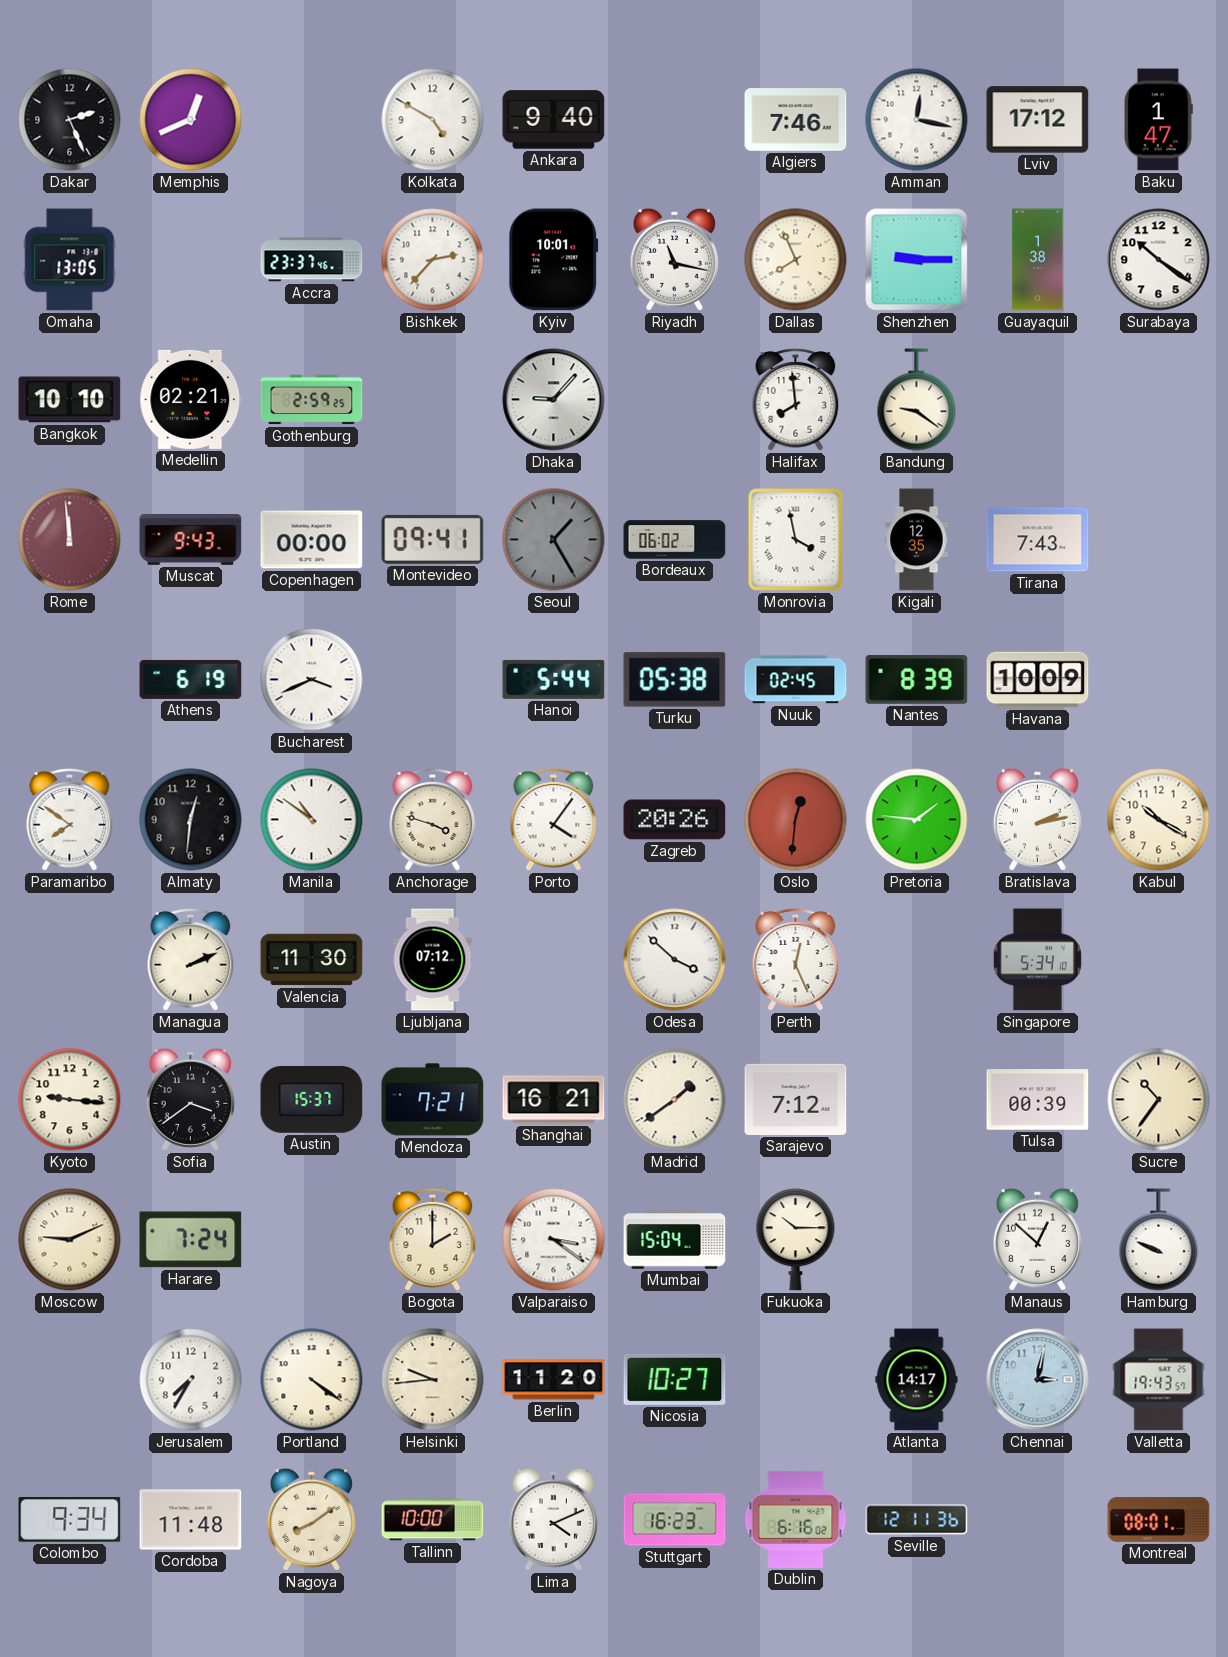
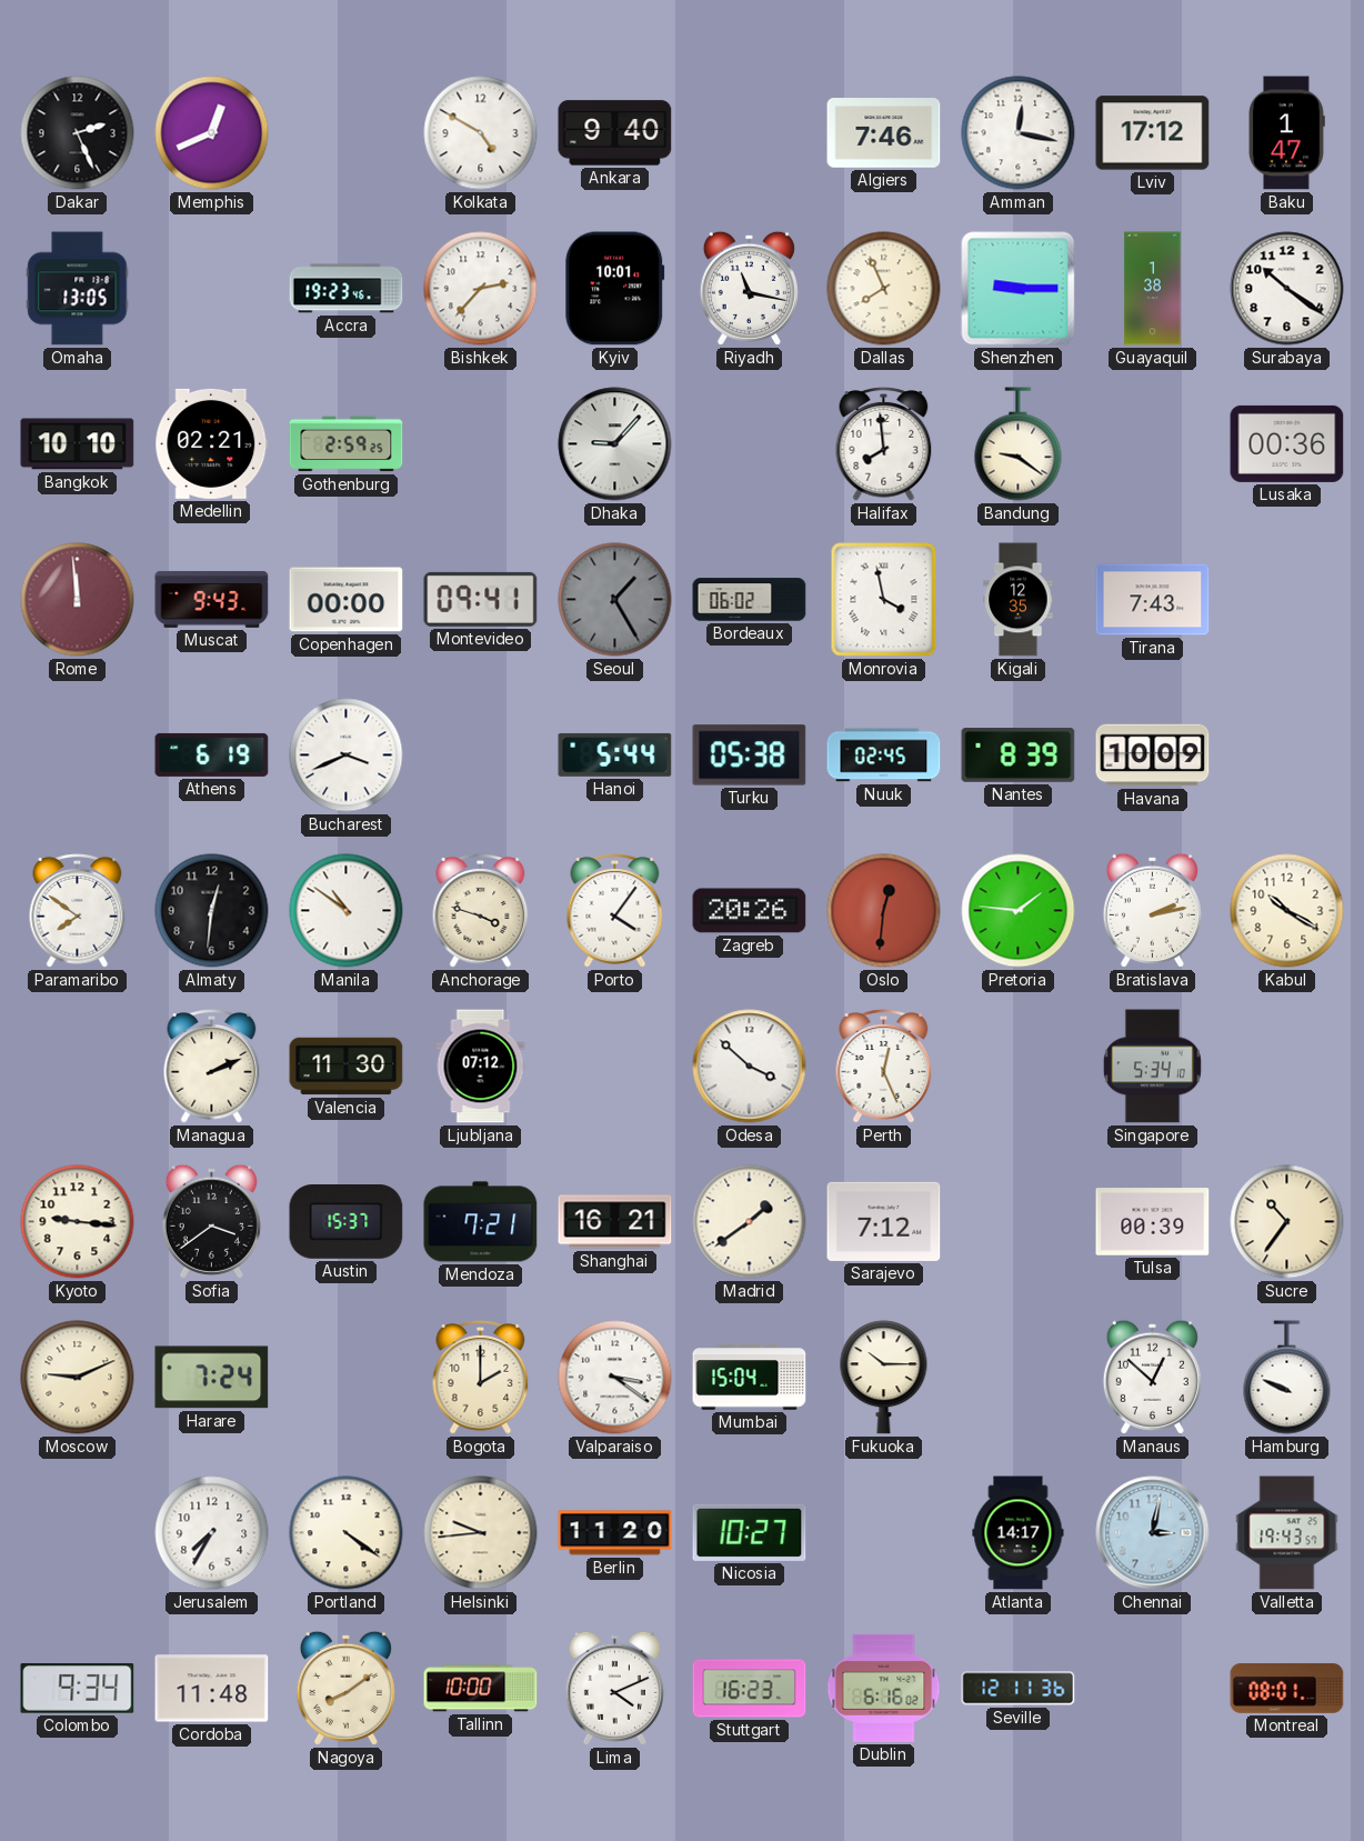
Accra: 23:37 -> 19:23 (347, 289)
Lusaka: none -> 00:36 (1287, 443)
